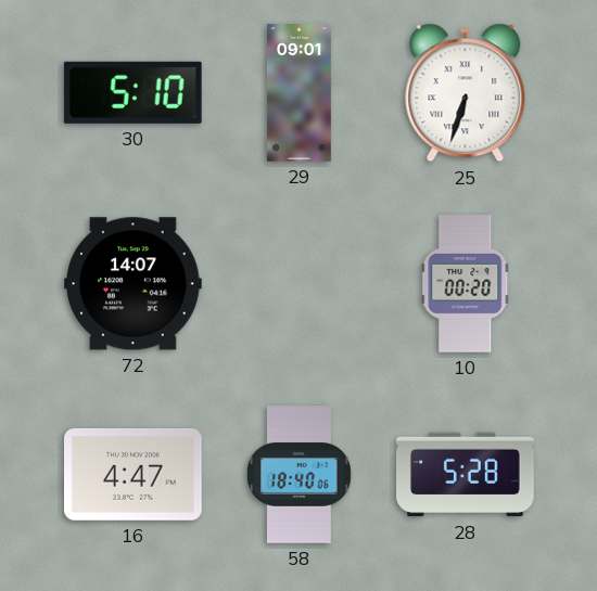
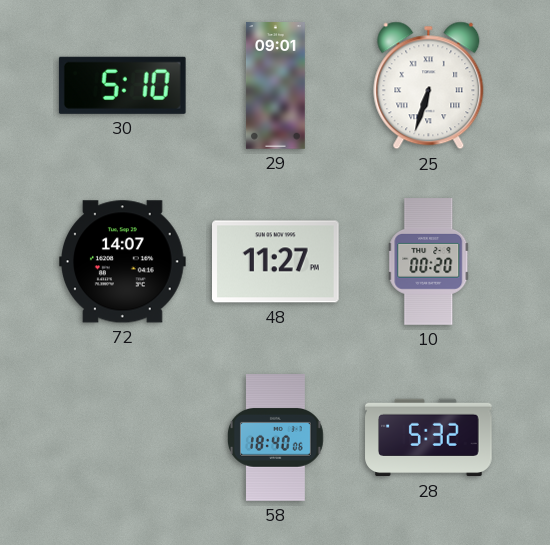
48: none -> 11:27 (276, 262)
16: 4:47 -> none (134, 475)
28: 5:28 -> 5:32 (429, 438)
